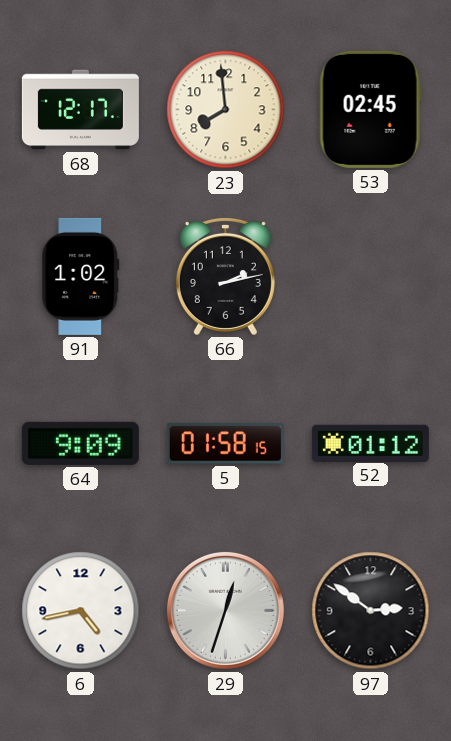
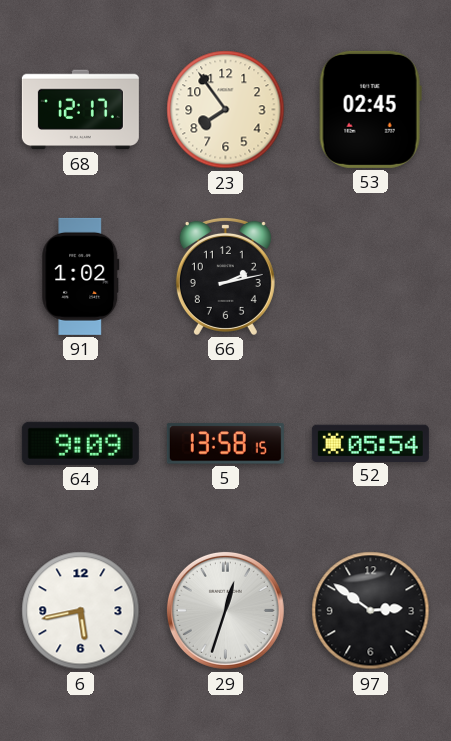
23: 7:59 -> 7:54 (226, 110)
5: 01:58 -> 13:58 (225, 444)
52: 01:12 -> 05:54 (370, 443)
6: 4:43 -> 5:43 (81, 611)
